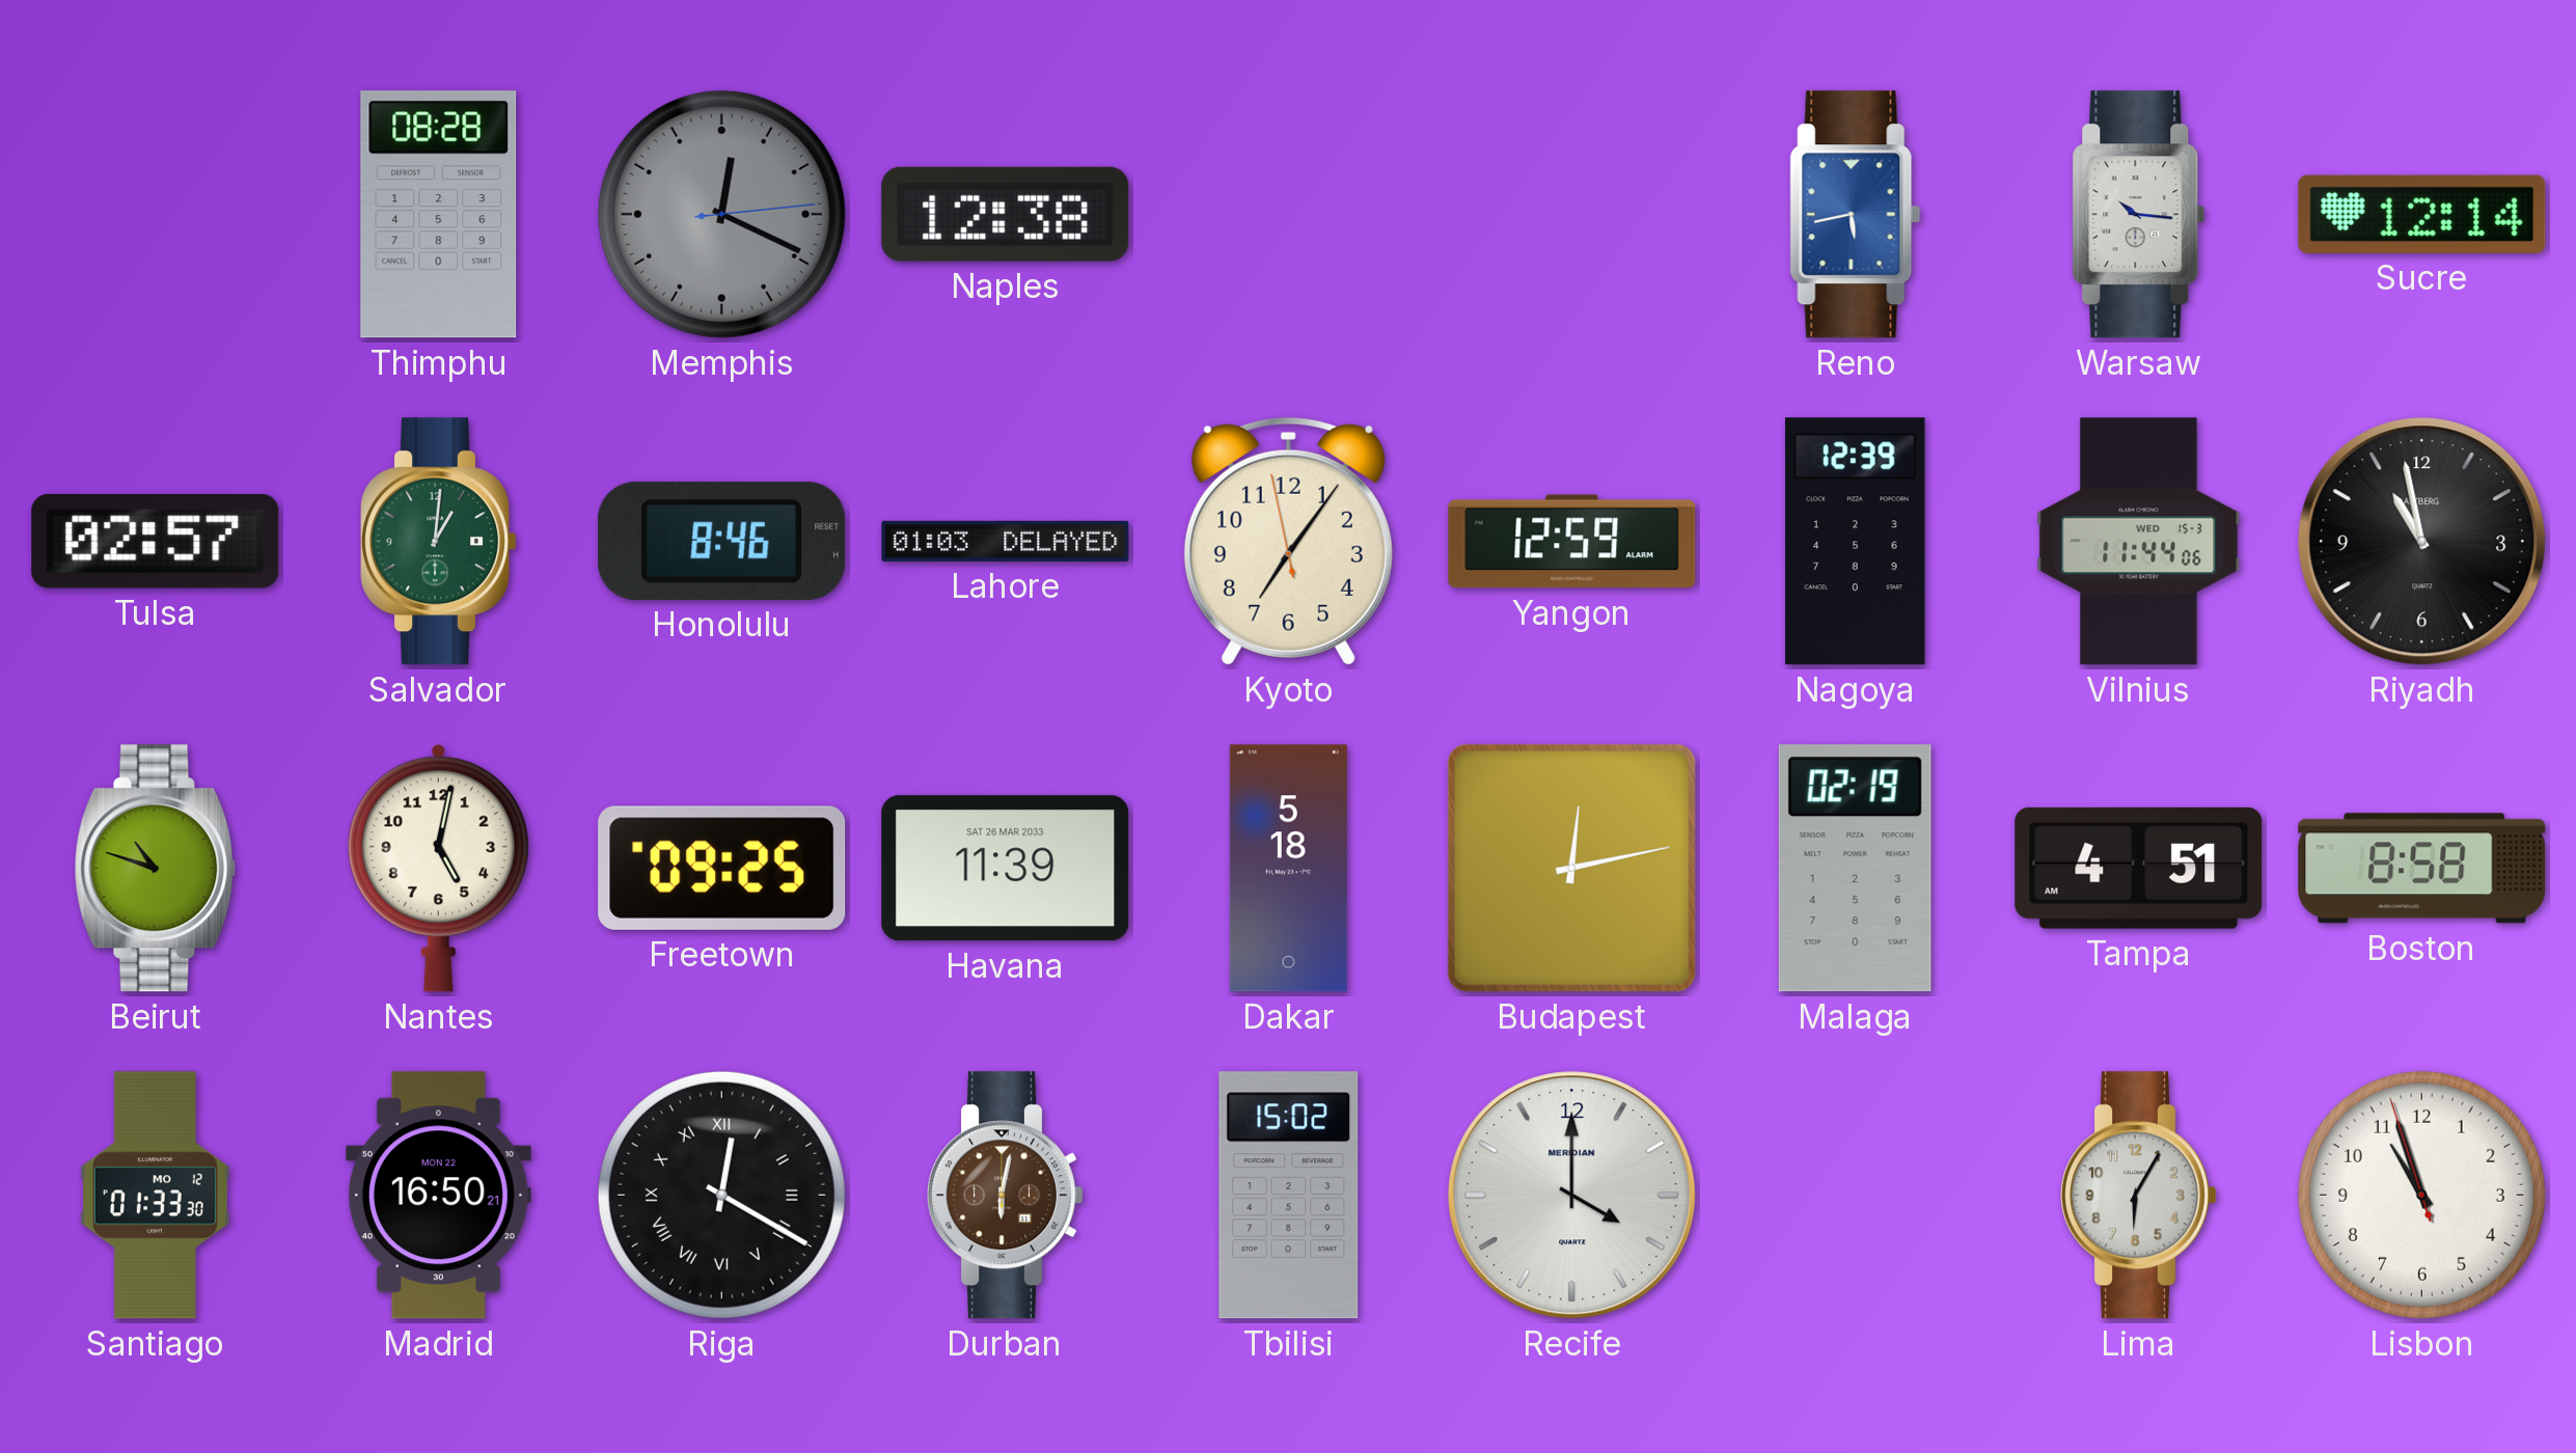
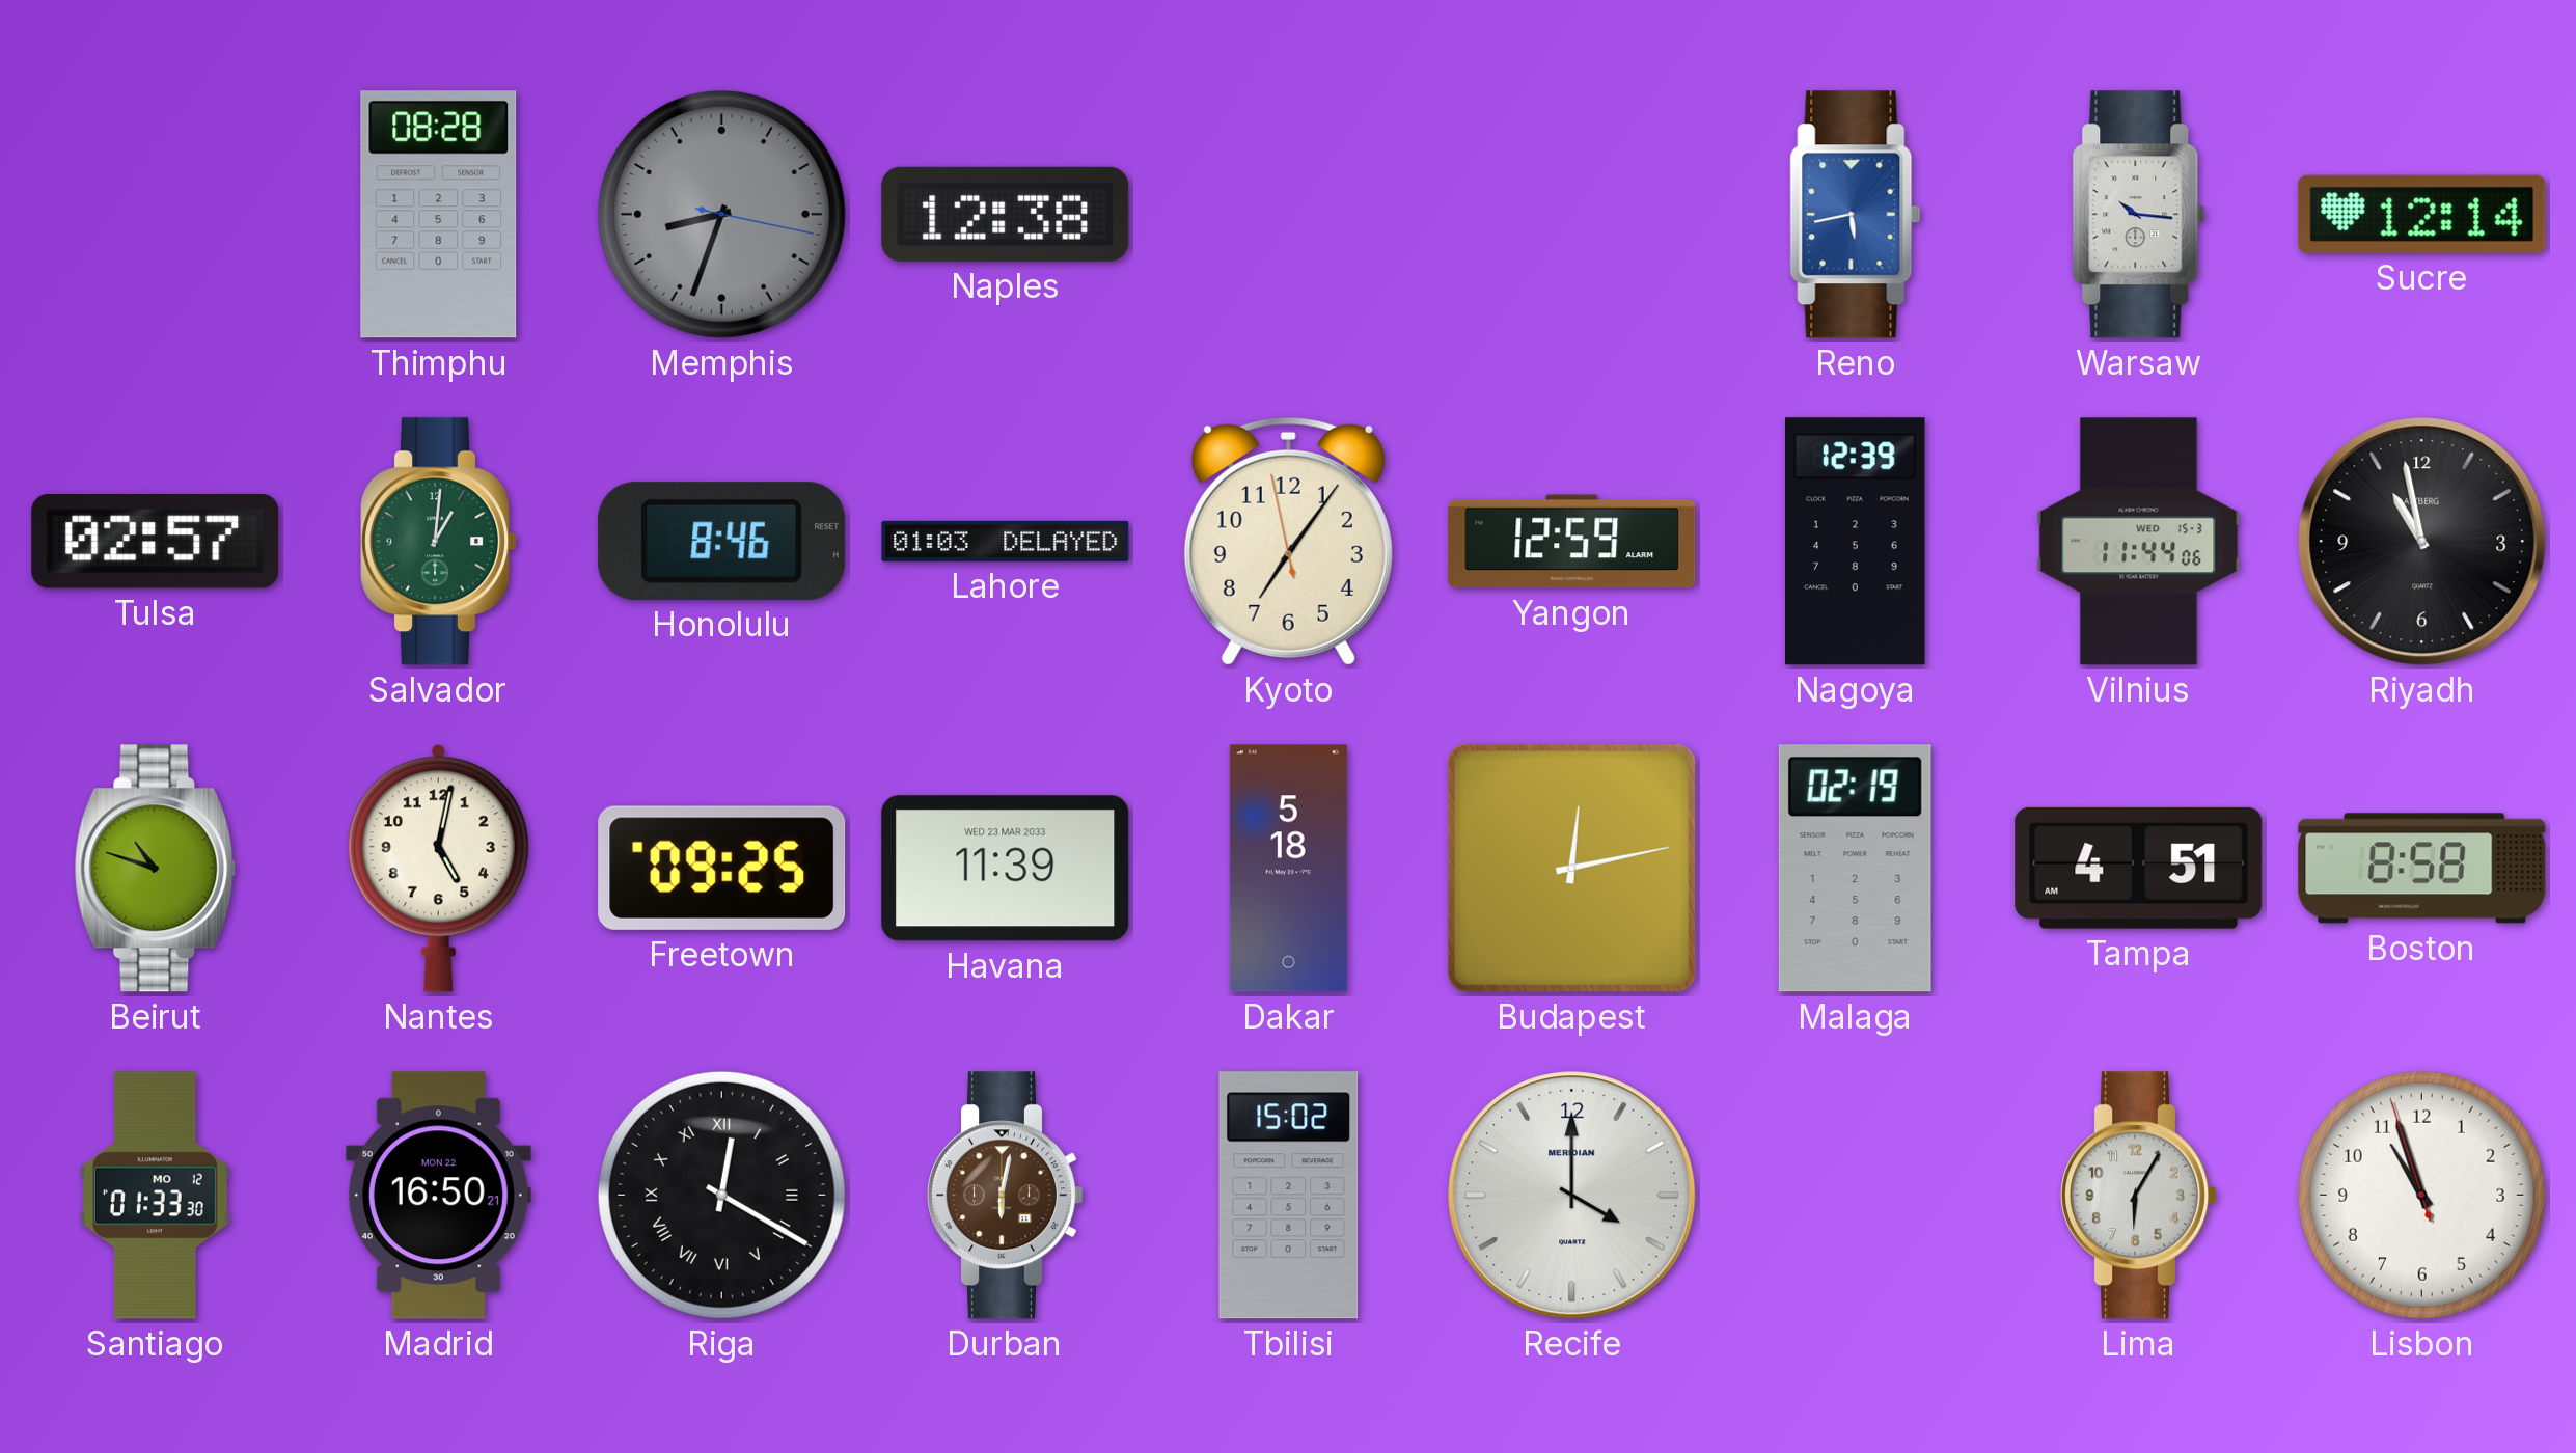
Memphis: 12:19 -> 8:33 (721, 214)
Havana date: SAT 26 MAR 2033 -> WED 23 MAR 2033 (1006, 869)
